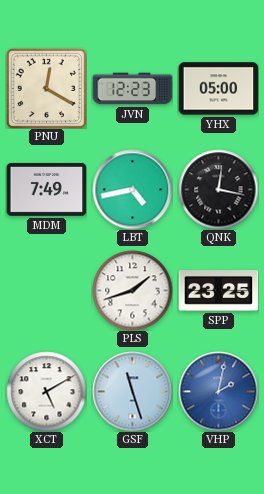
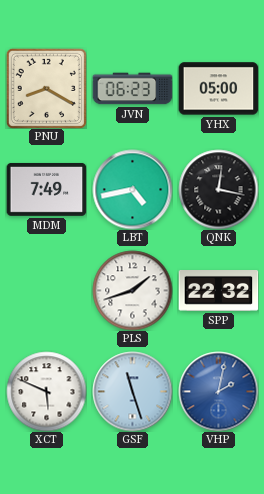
PNU: 12:20 -> 8:20 (46, 88)
JVN: 12:23 -> 06:23 (132, 89)
SPP: 23:25 -> 22:32 (218, 291)
XCT: 5:10 -> 5:49 (46, 391)
